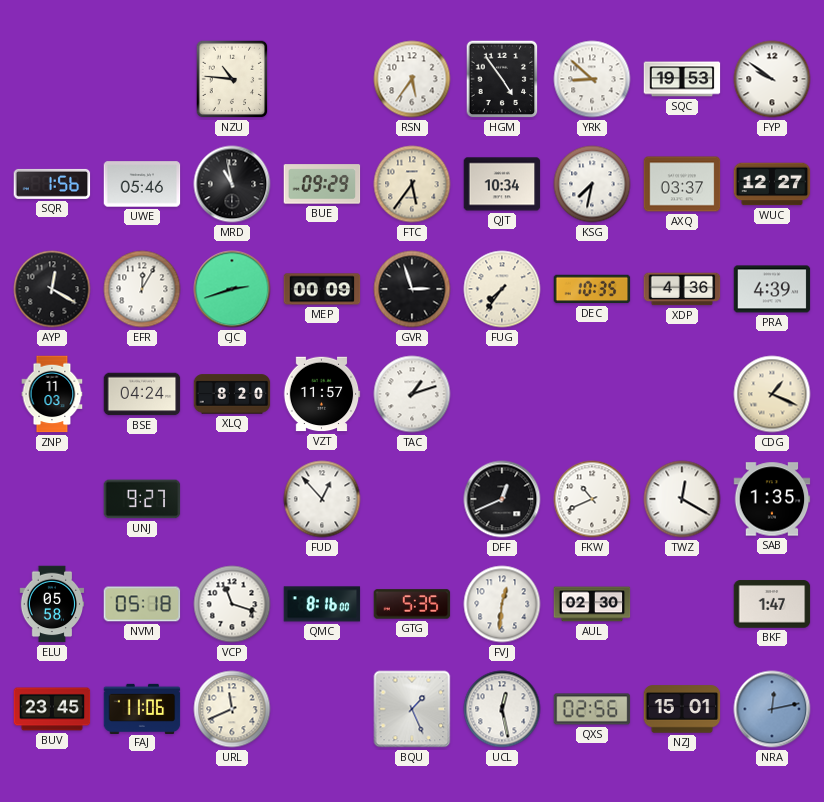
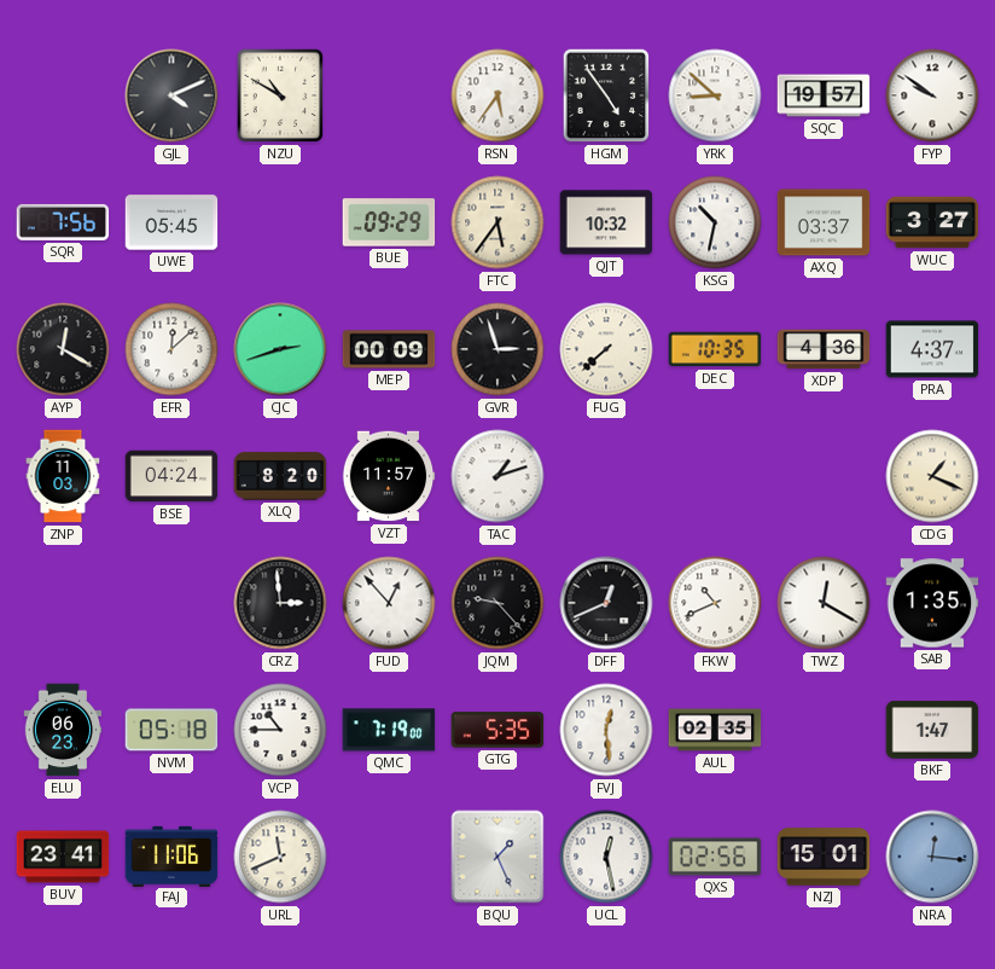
GJL: none -> 4:11 (171, 95)
NZU: 10:46 -> 10:50 (280, 95)
SQC: 19:53 -> 19:57 (824, 95)
SQR: 1:56 -> 7:56 (63, 222)
UWE: 05:46 -> 05:45 (171, 222)
MRD: 10:58 -> none (232, 184)
QJT: 10:34 -> 10:32 (606, 222)
KSG: 7:32 -> 10:32 (715, 222)
WUC: 12:27 -> 3:27 (932, 222)
EFR: 12:05 -> 12:08 (171, 349)
FUG: 7:36 -> 7:38 (606, 349)
PRA: 4:39 -> 4:37 (932, 349)
UNJ: 9:27 -> none (142, 499)
CRZ: none -> 2:59 (280, 603)
JQM: none -> 9:23 (497, 603)
ELU: 05:58 -> 06:23 (63, 730)
VCP: 11:18 -> 10:45 (280, 730)
QMC: 8:16 -> 7:19 (389, 730)
FVJ: 12:31 -> 12:29 (606, 730)
AUL: 02:30 -> 02:35 (715, 730)
BUV: 23:45 -> 23:41 (63, 857)
NRA: 12:13 -> 12:16 (932, 857)
